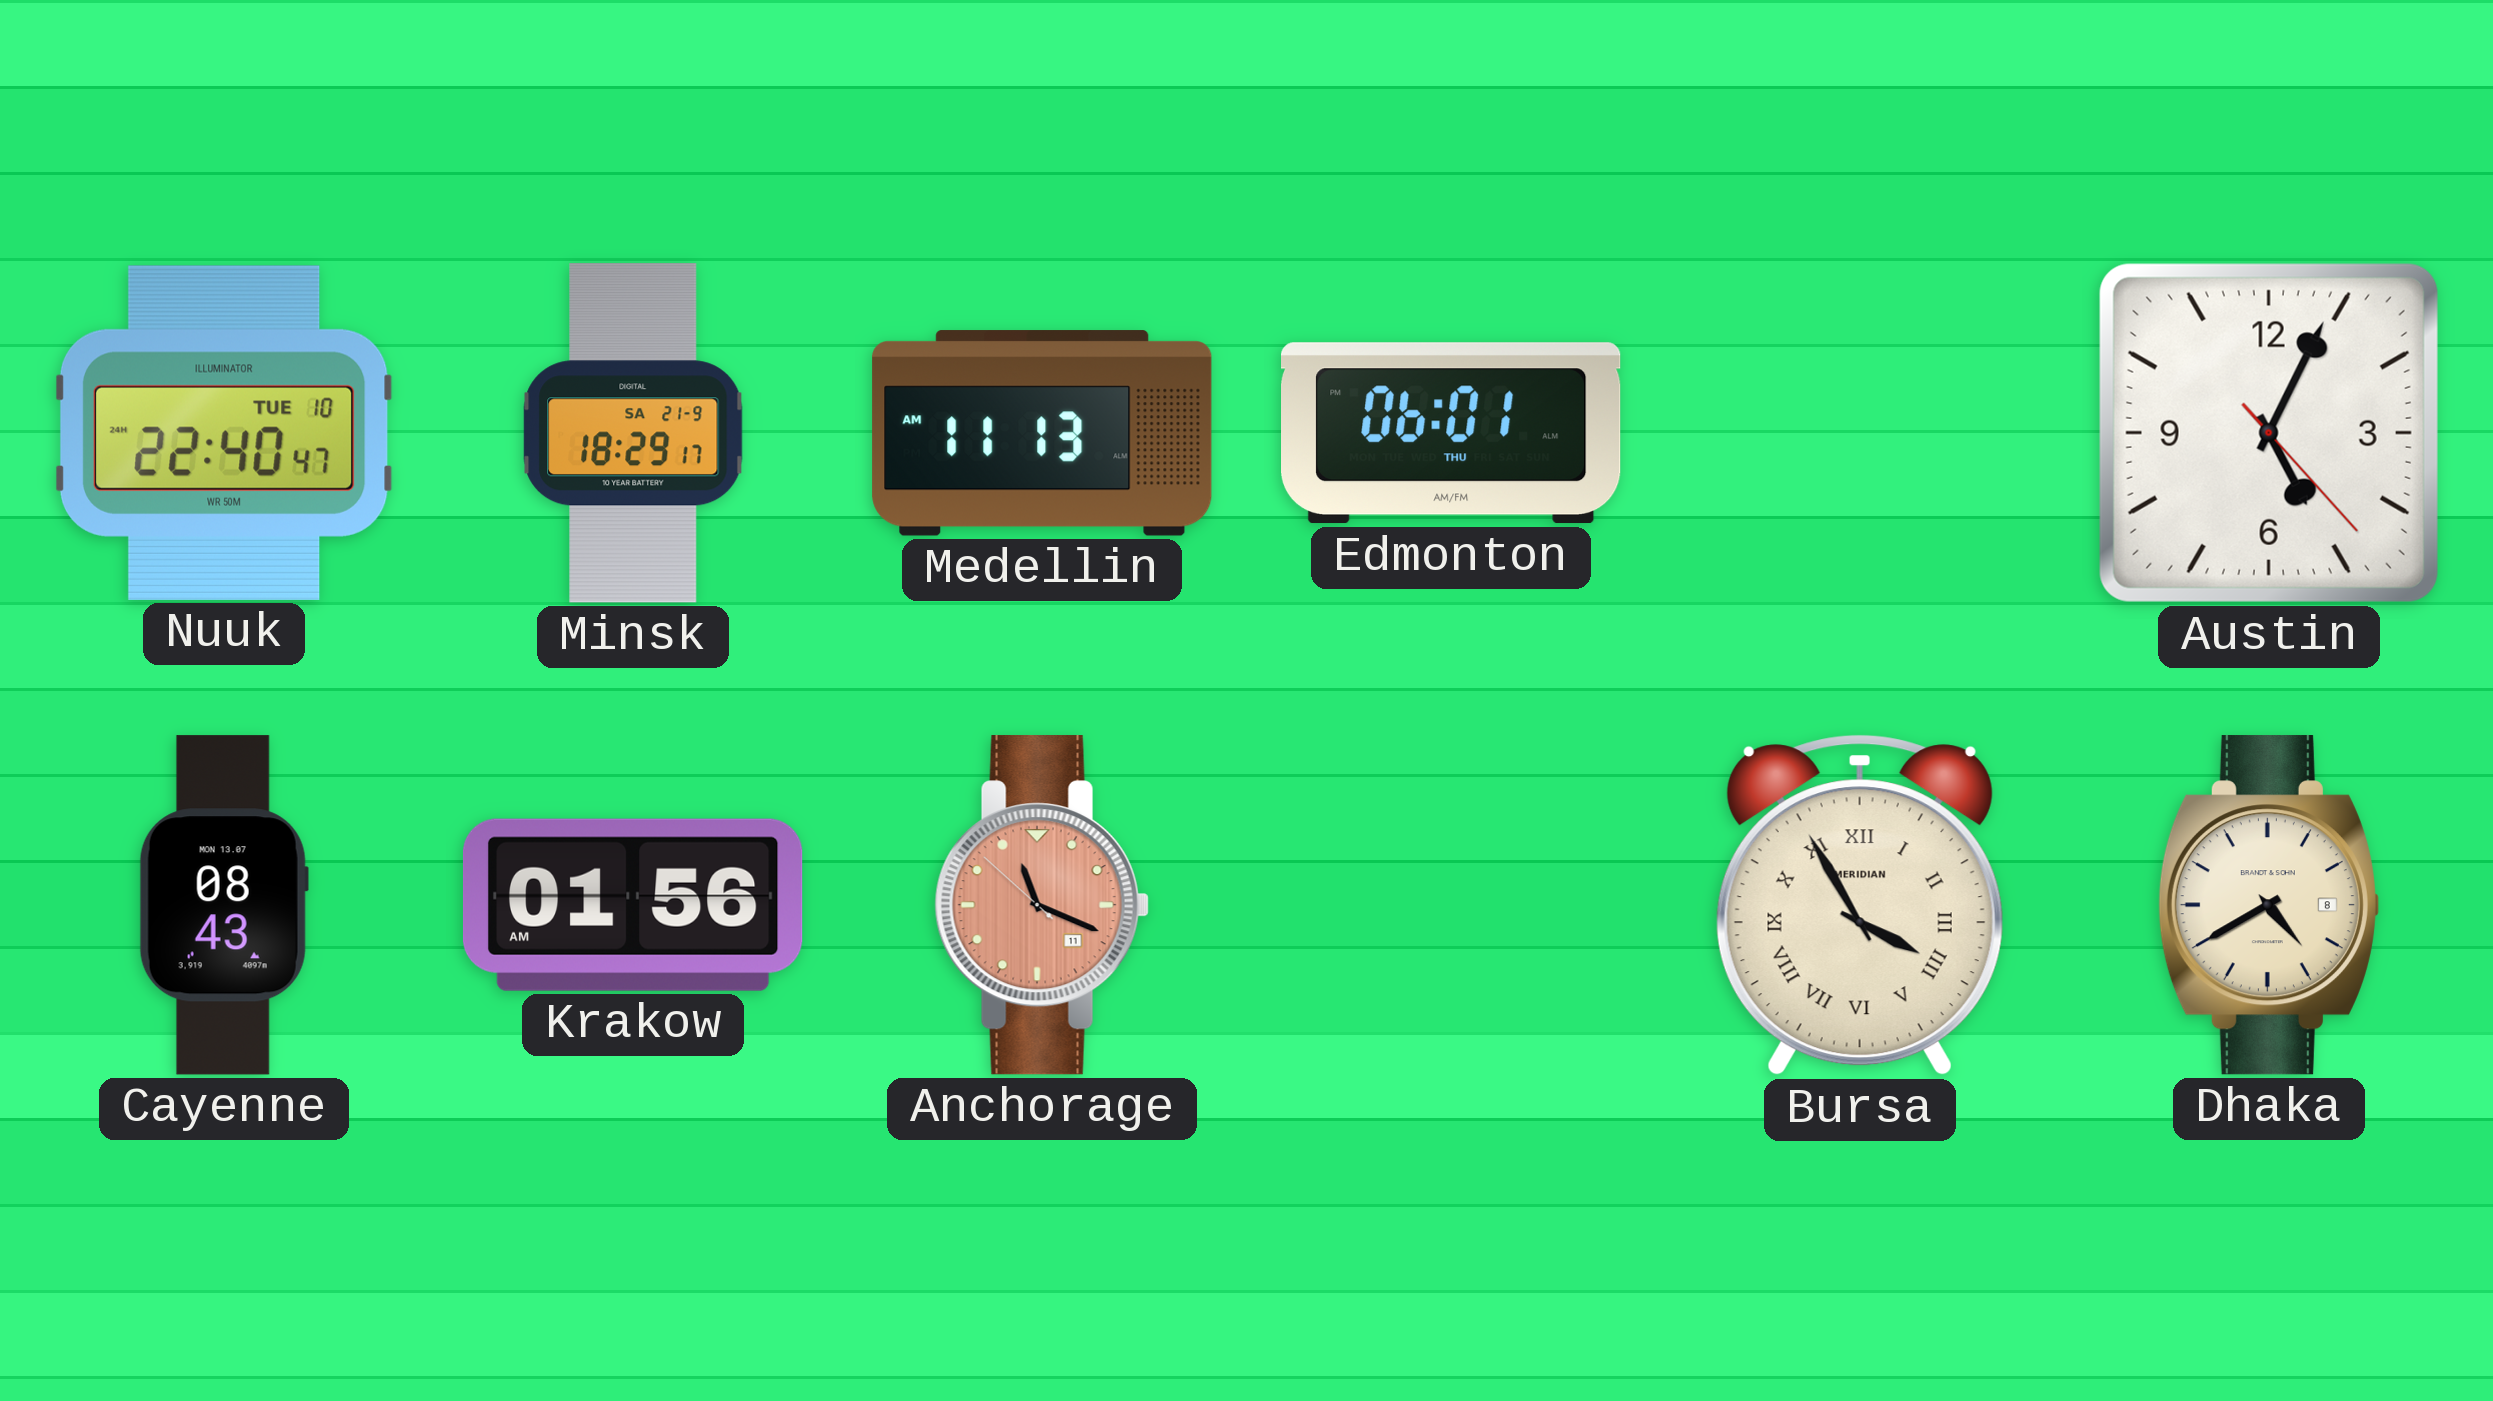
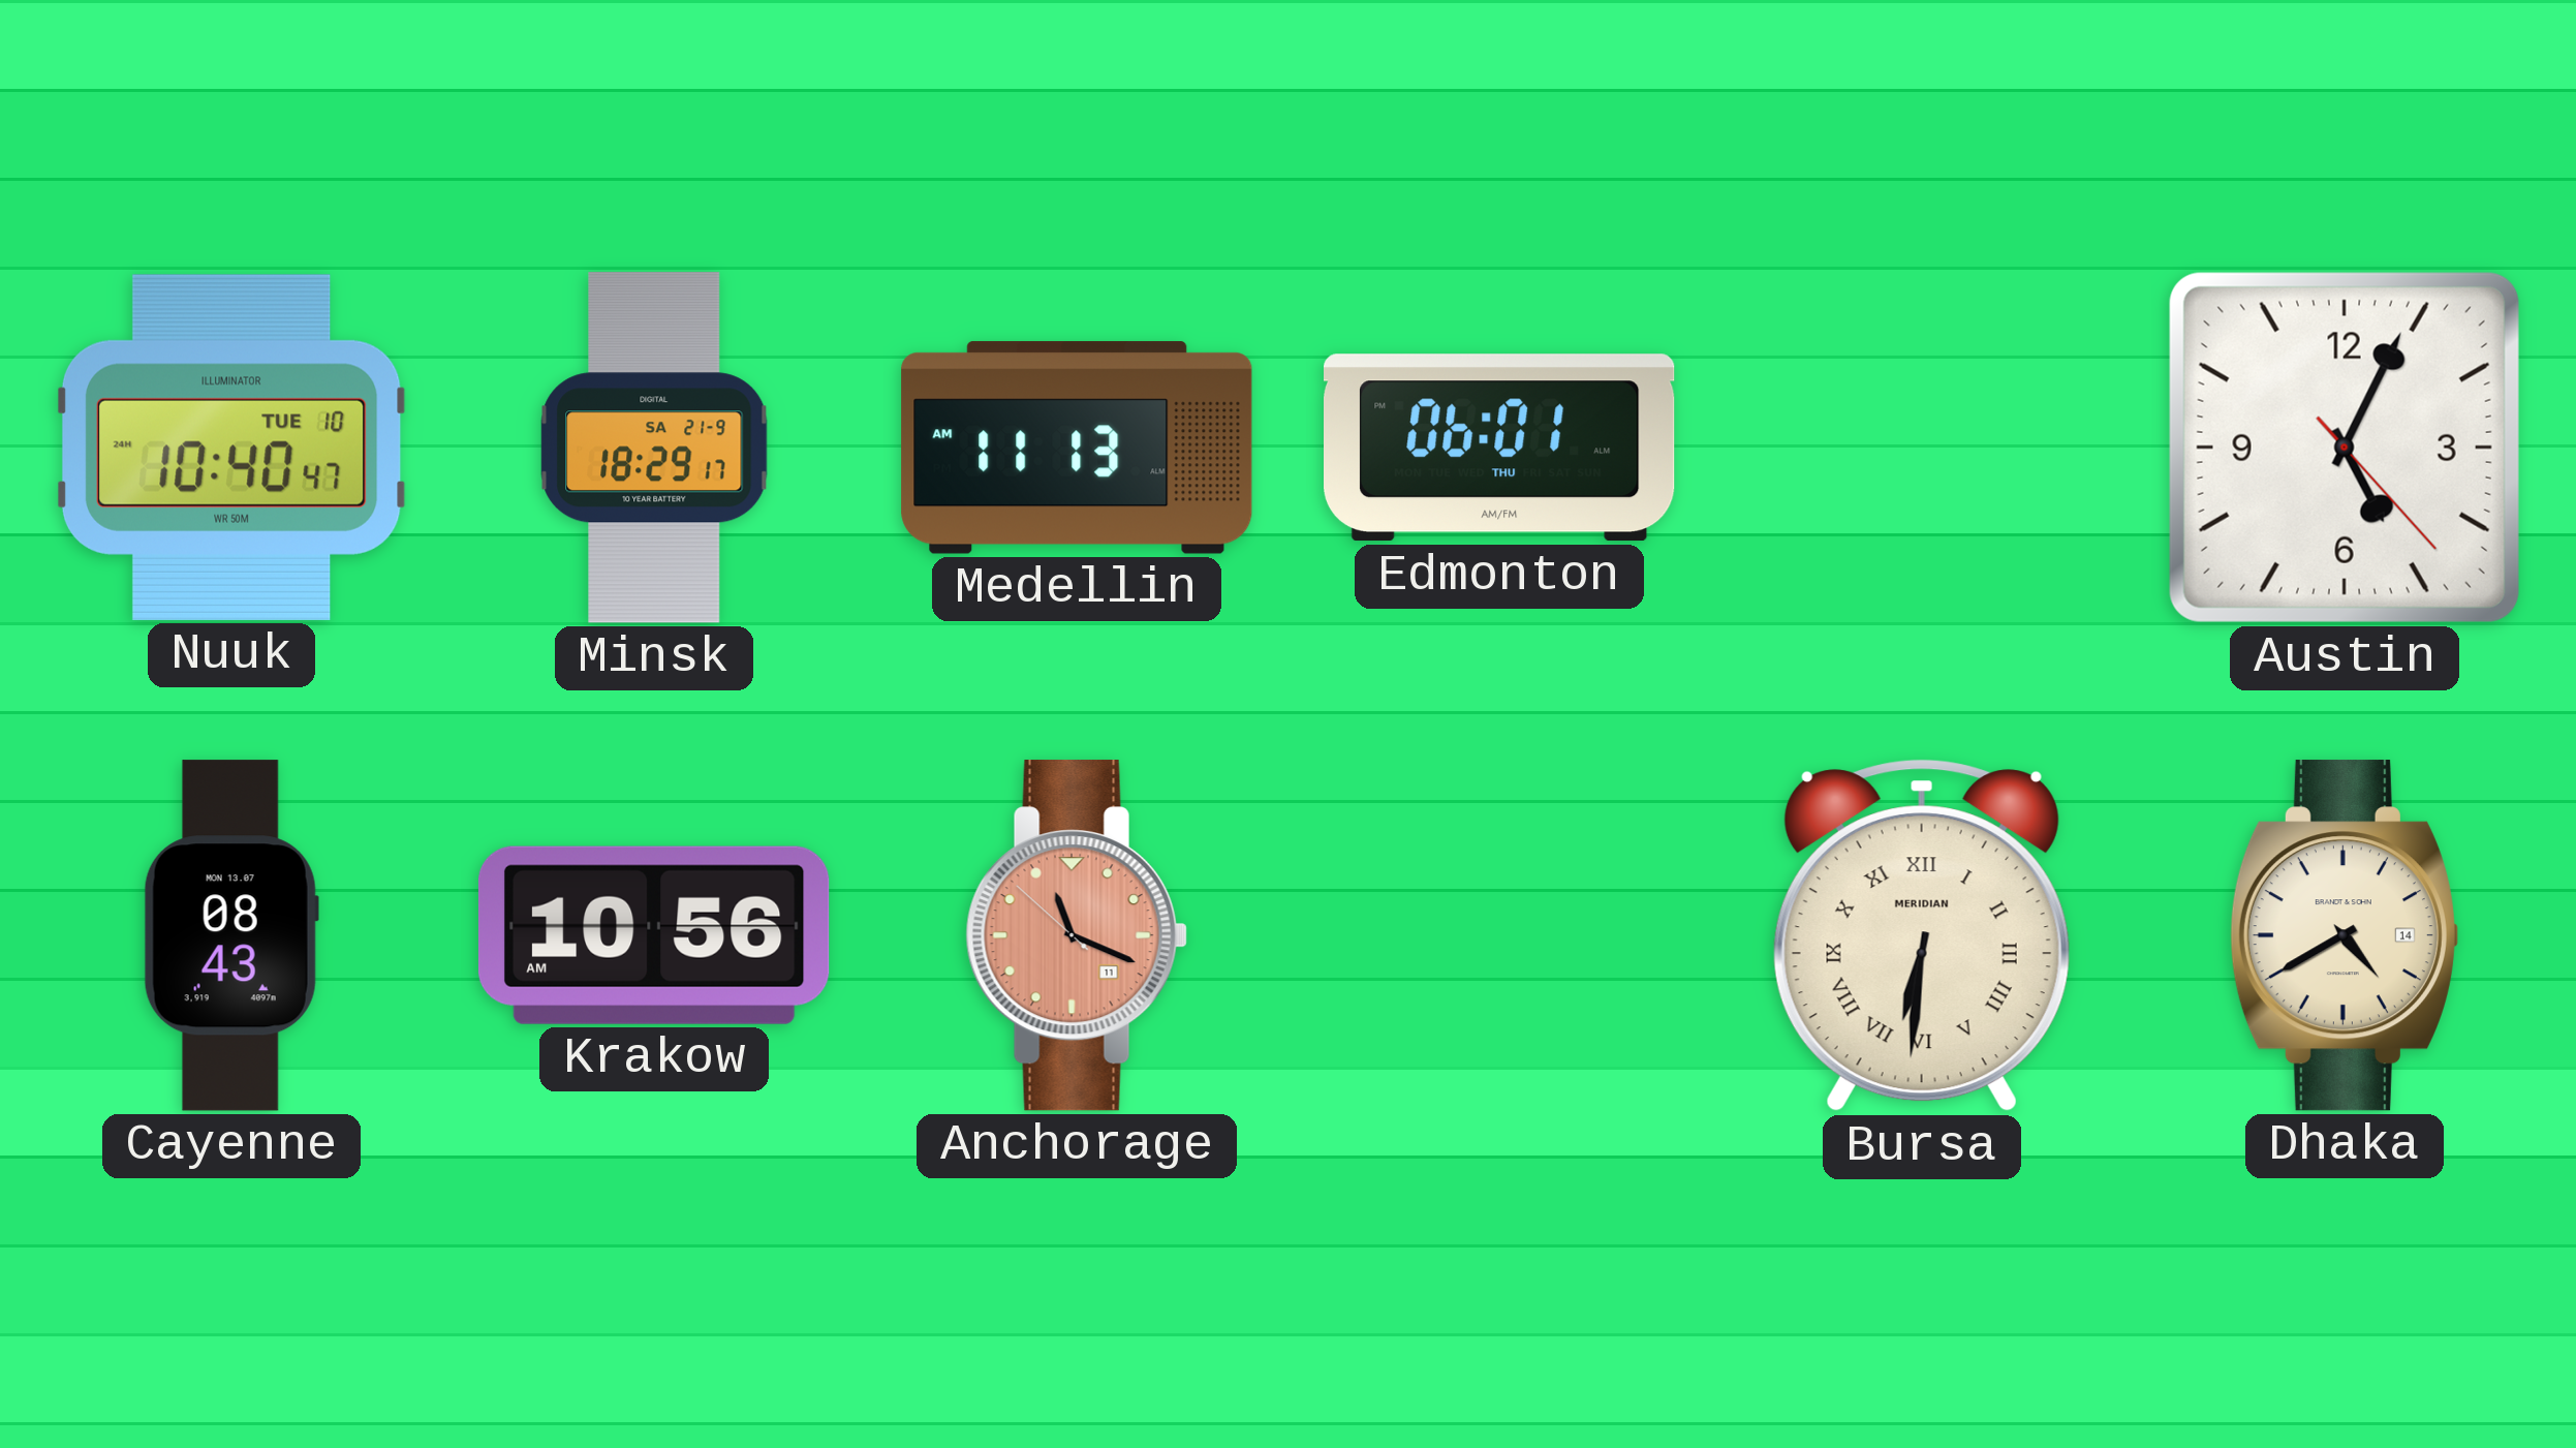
Nuuk: 22:40 -> 10:40 (231, 448)
Krakow: 01:56 -> 10:56 (654, 935)
Bursa: 3:55 -> 6:31 (1922, 935)
Dhaka date: 8 -> 14 (2344, 935)
